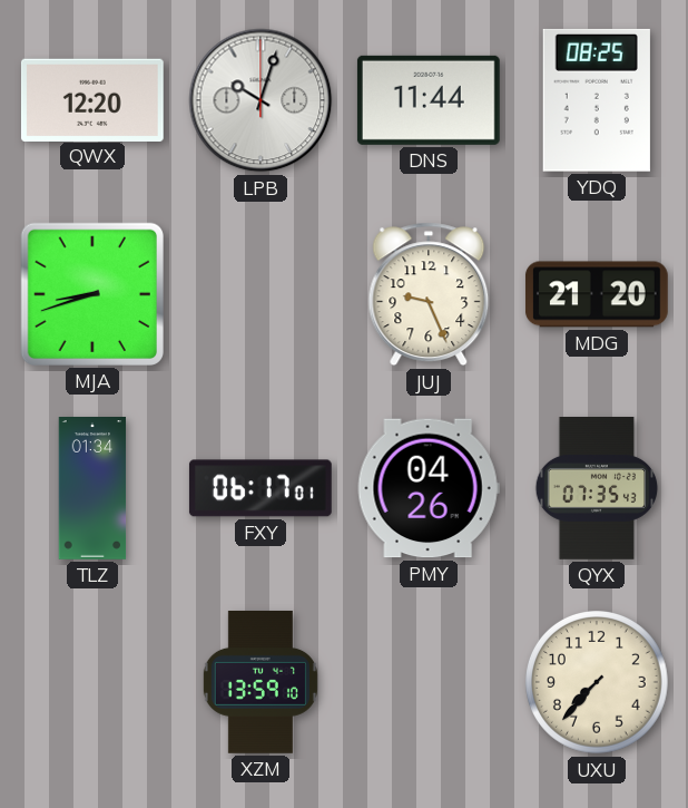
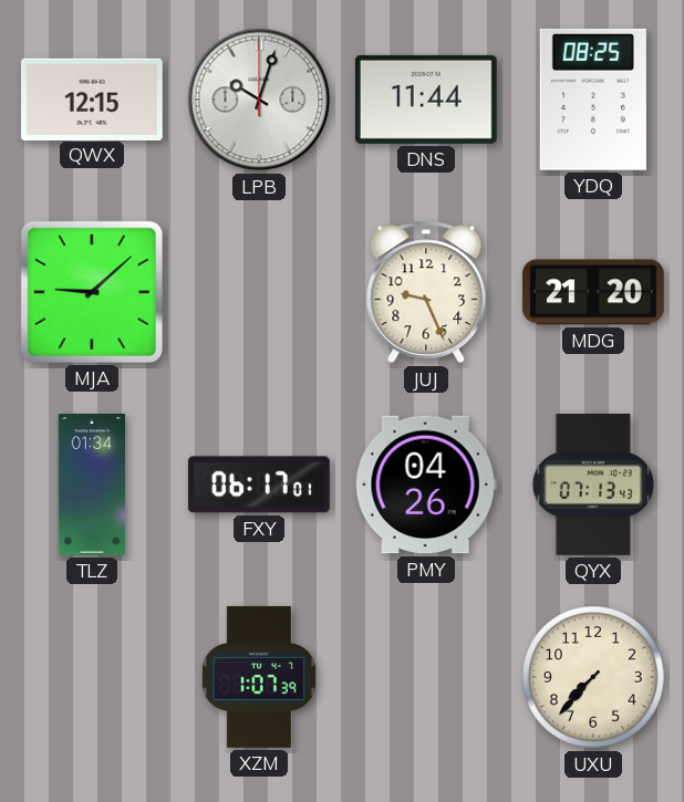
QWX: 12:20 -> 12:15 (92, 98)
MJA: 8:42 -> 9:08 (92, 292)
QYX: 07:35 -> 07:13 (593, 486)
XZM: 13:59 -> 1:07 (259, 677)
